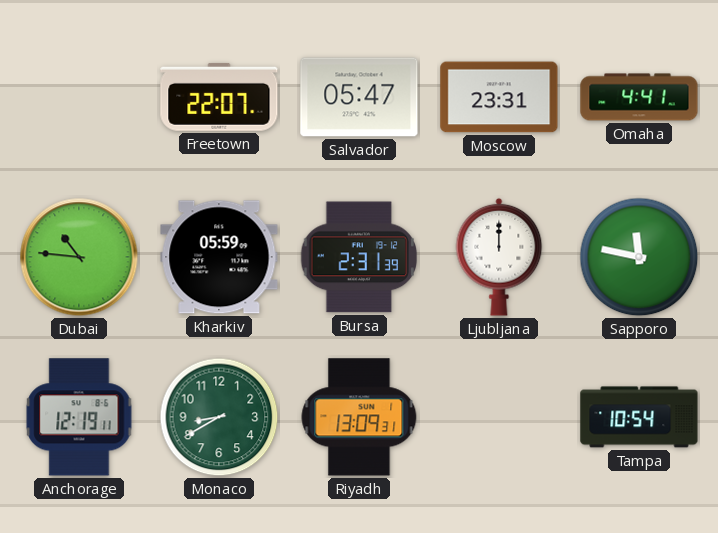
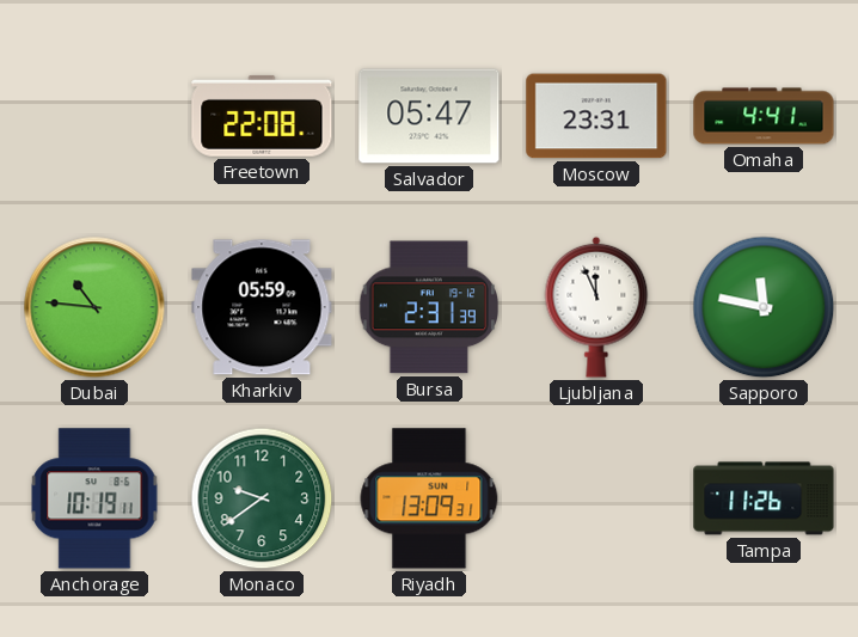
Freetown: 22:07 -> 22:08 (262, 116)
Ljubljana: 12:00 -> 11:56 (596, 307)
Anchorage: 12:19 -> 10:19 (94, 498)
Monaco: 8:40 -> 9:39 (262, 498)
Tampa: 10:54 -> 11:26 (764, 498)
